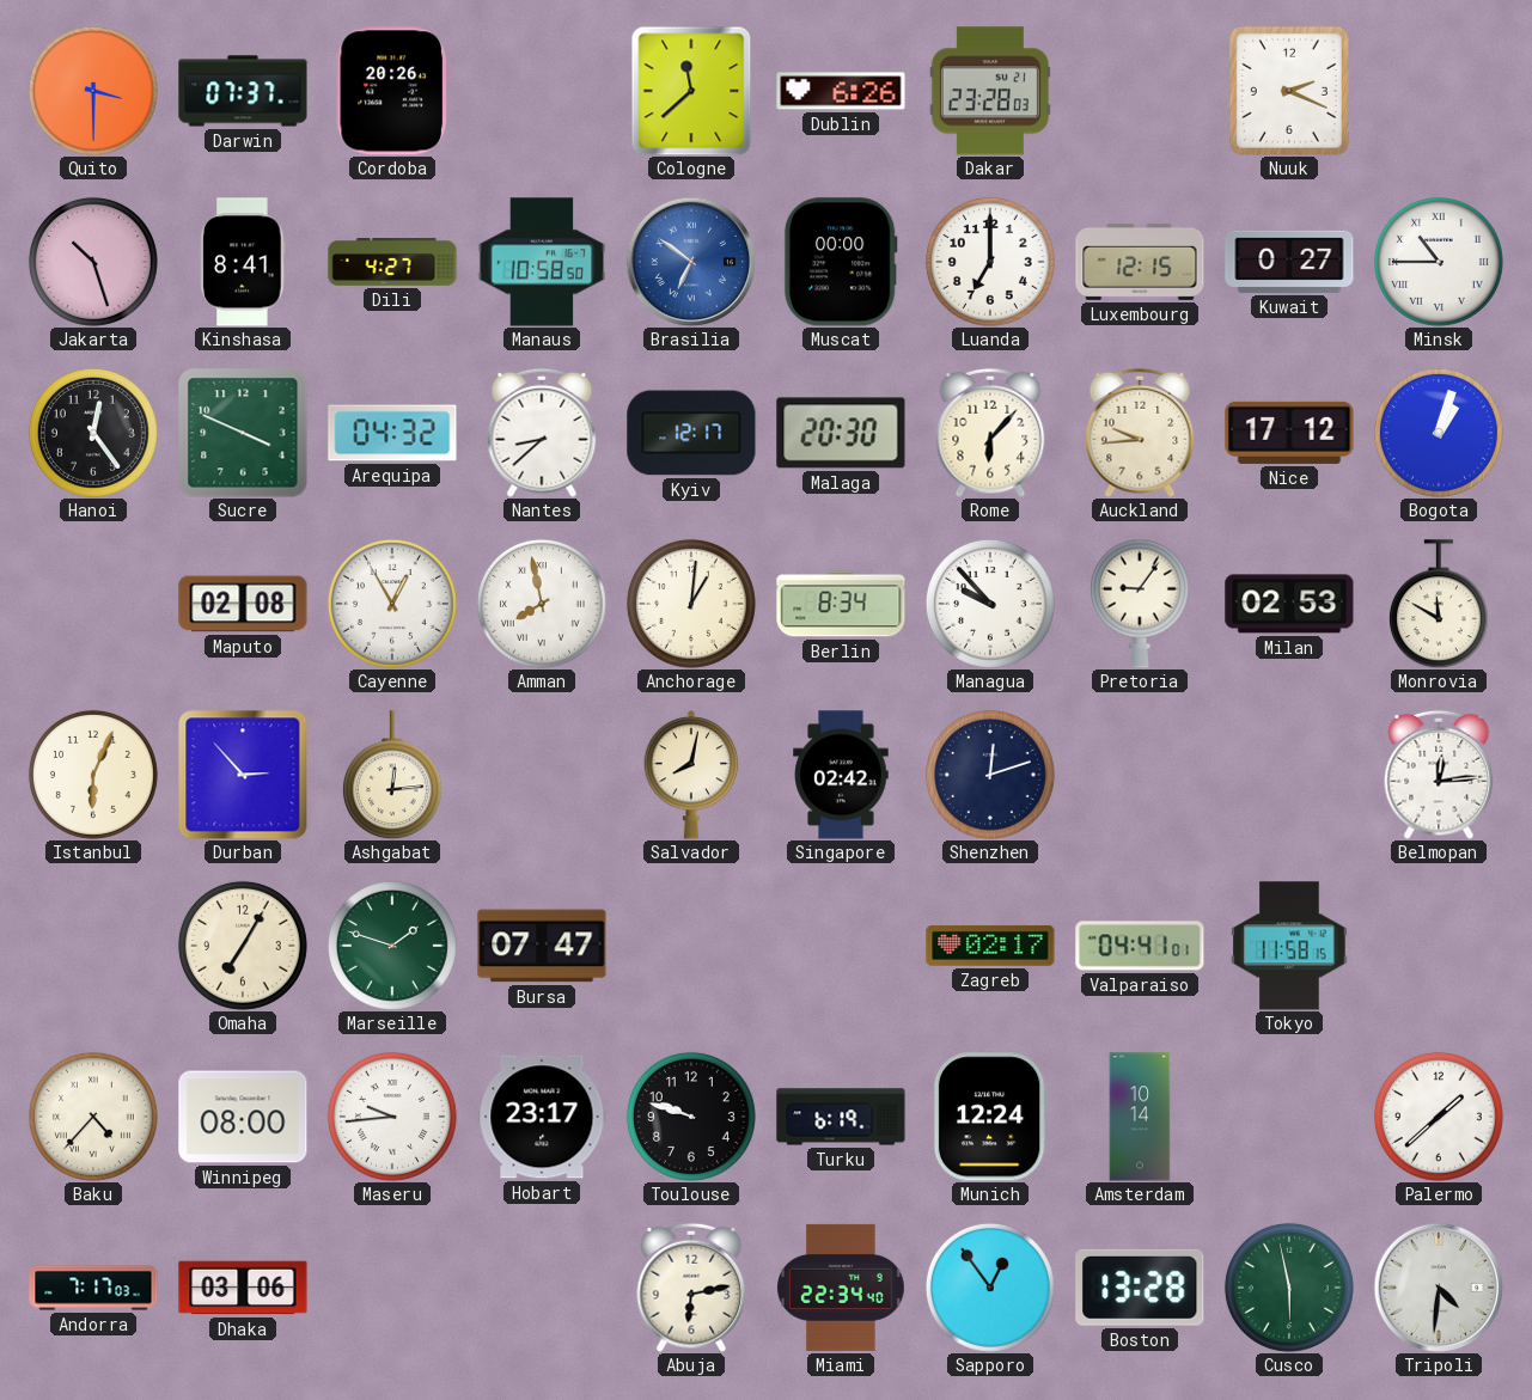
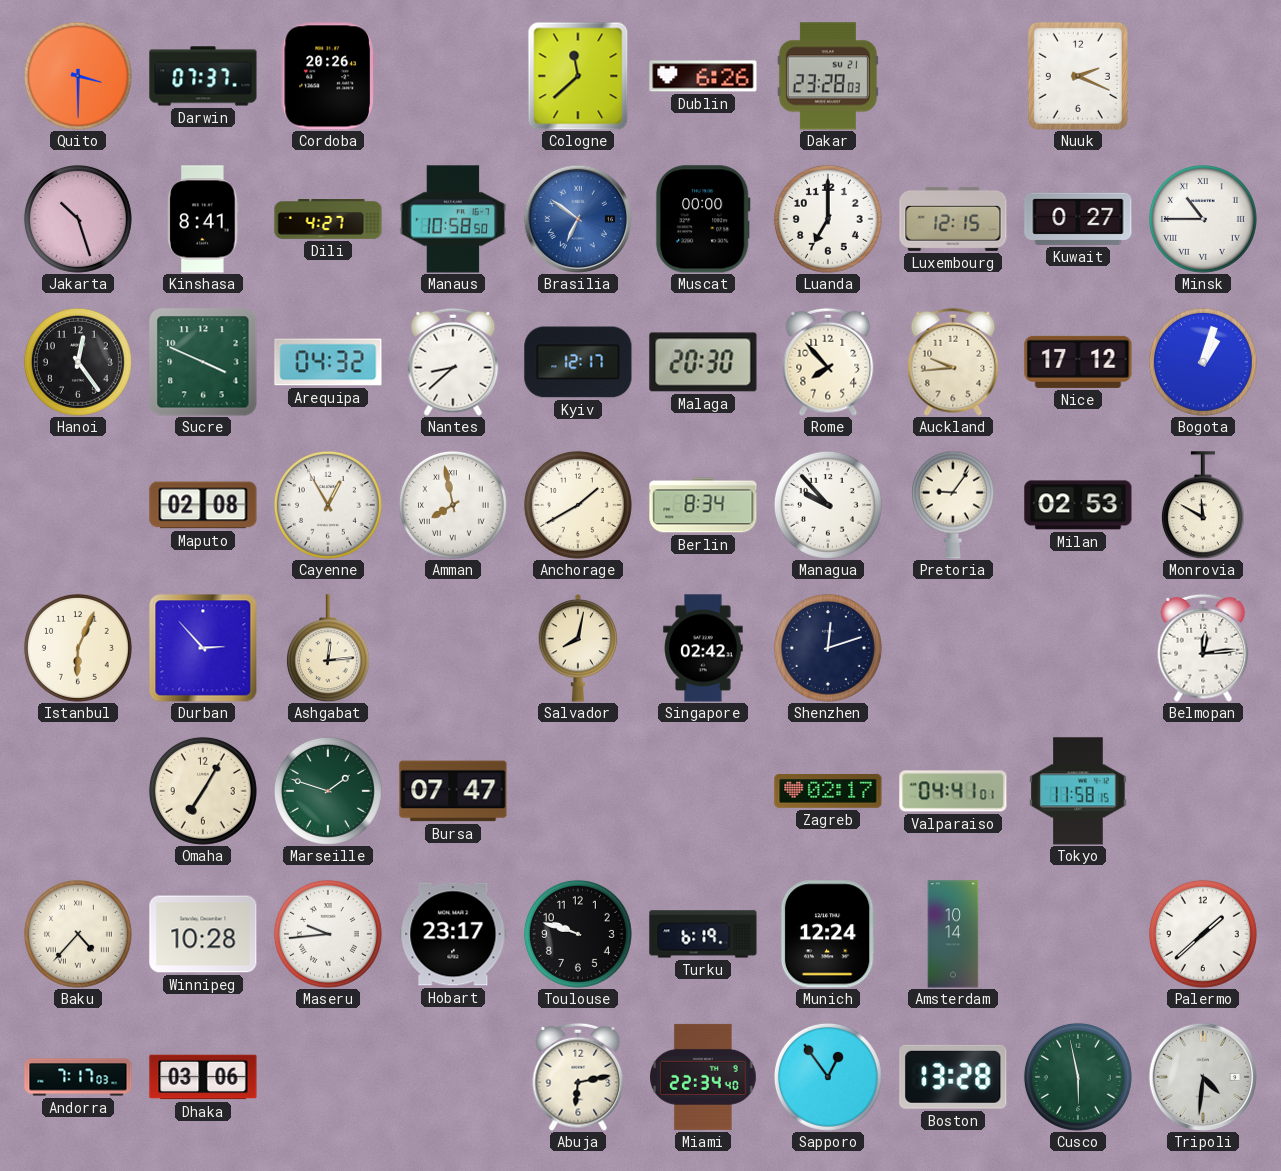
Rome: 6:07 -> 7:53 (828, 362)
Anchorage: 1:01 -> 1:40 (578, 505)
Winnipeg: 08:00 -> 10:28 (203, 934)
